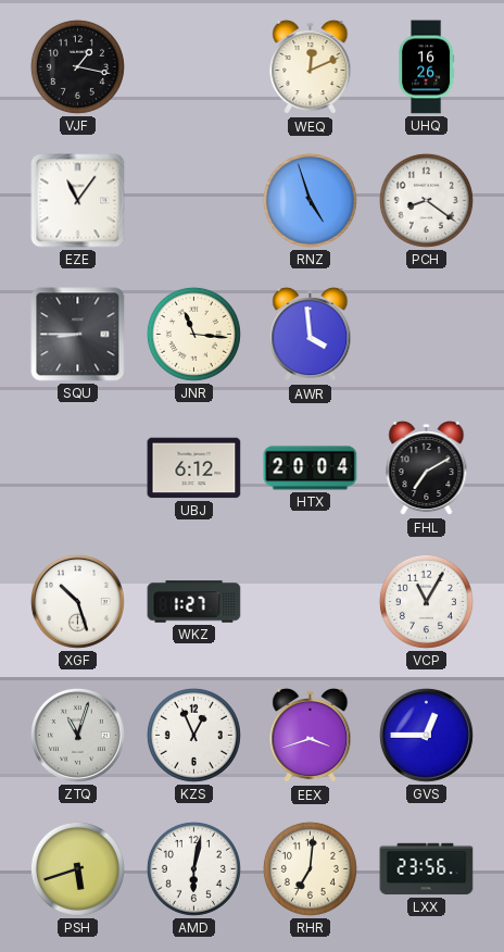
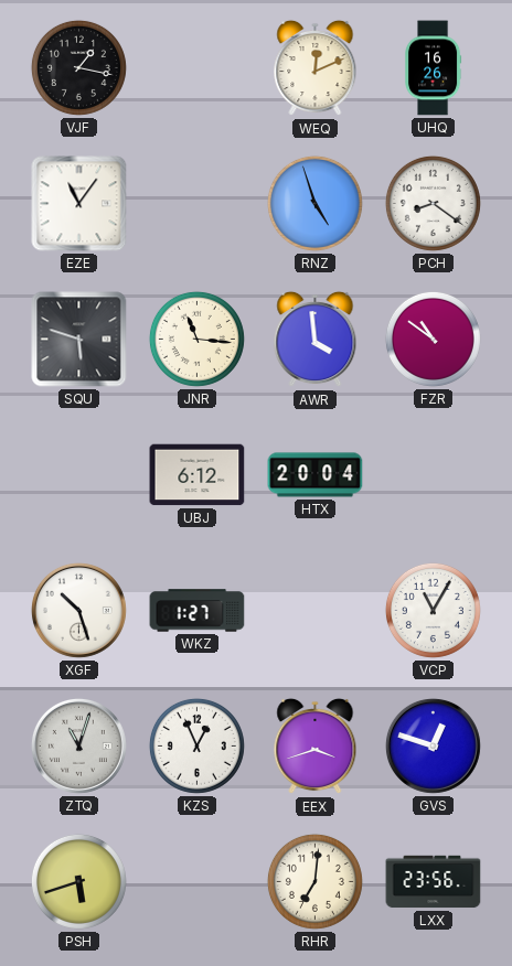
SQU: 8:45 -> 5:48 (79, 340)
FZR: none -> 10:51 (433, 339)
FHL: 7:10 -> none (427, 468)
GVS: 12:45 -> 12:48 (433, 745)
AMD: 6:02 -> none (193, 868)
